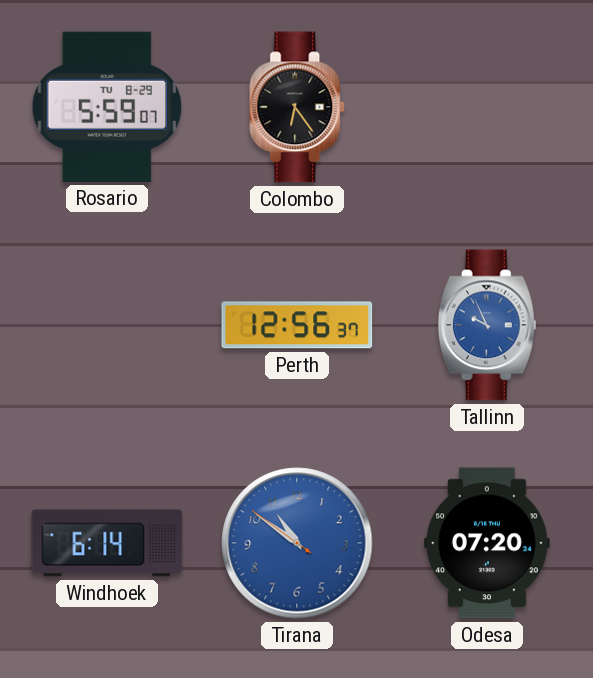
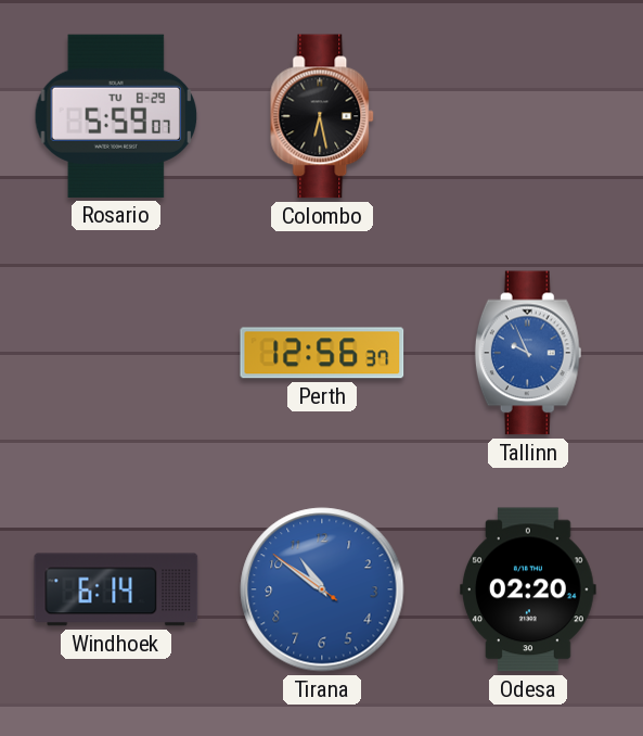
Colombo: 6:24 -> 6:28 (323, 116)
Odesa: 07:20 -> 02:20 (529, 589)
